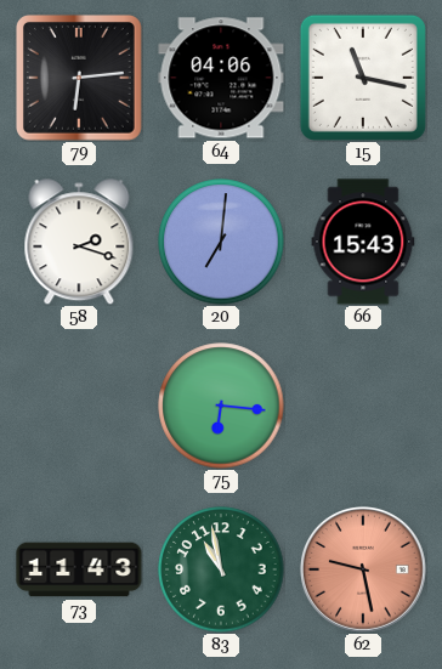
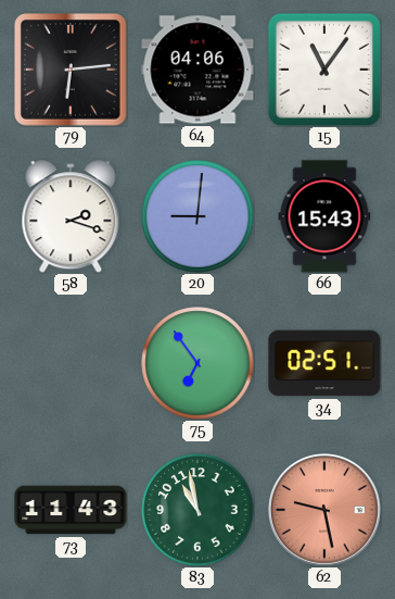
15: 11:17 -> 11:06 (324, 70)
20: 7:01 -> 9:01 (197, 216)
75: 6:16 -> 6:54 (197, 363)
34: none -> 02:51 (324, 363)
